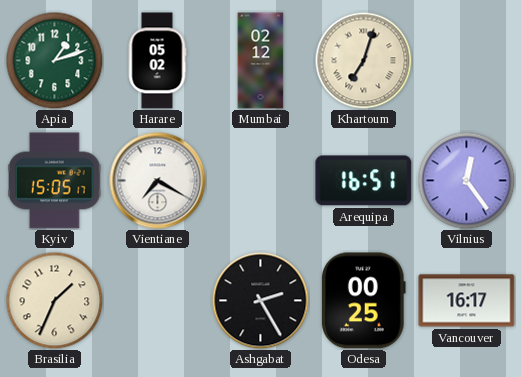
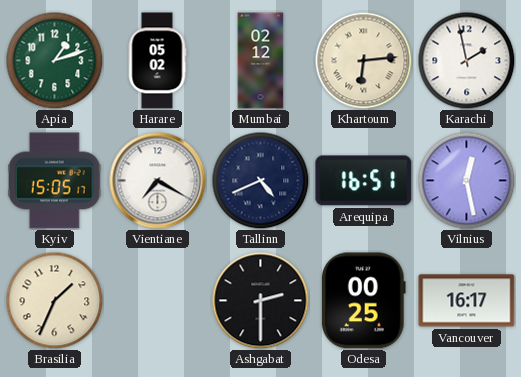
Khartoum: 7:03 -> 6:14 (363, 60)
Karachi: none -> 1:58 (466, 60)
Tallinn: none -> 4:41 (260, 180)
Vilnius: 12:24 -> 12:28 (466, 180)
Ashgabat: 2:25 -> 2:30 (261, 301)
